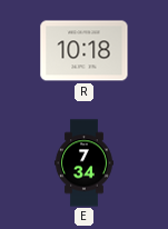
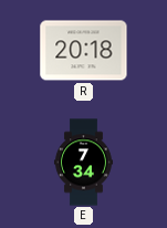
R: 10:18 -> 20:18 (84, 51)
